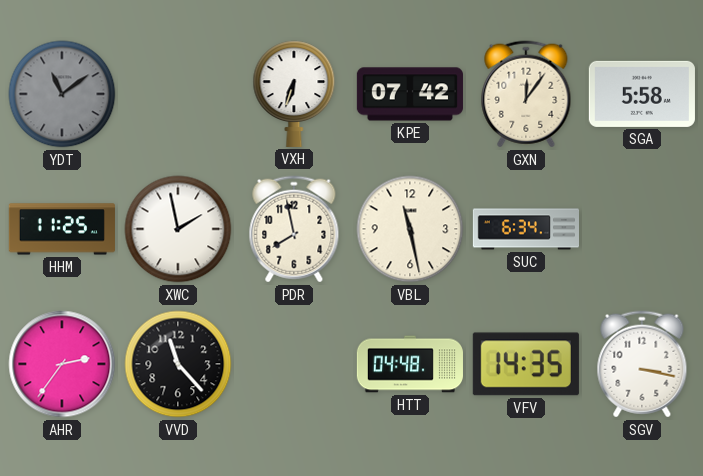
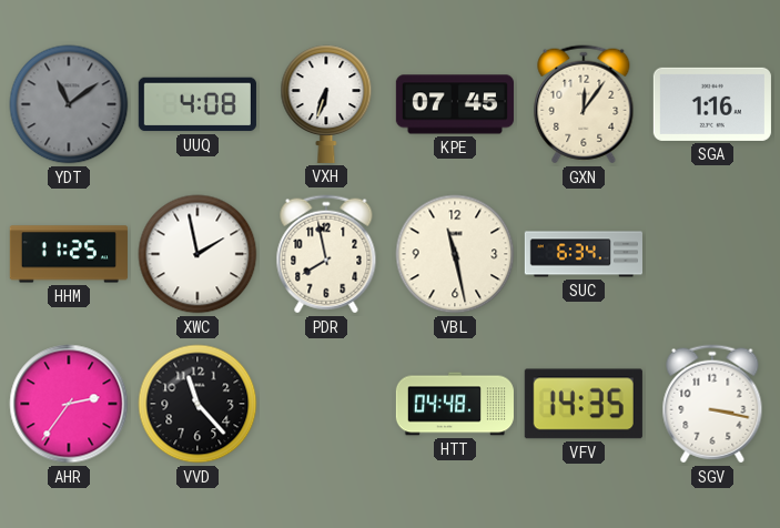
UUQ: none -> 4:08 (197, 104)
KPE: 07:42 -> 07:45 (455, 104)
SGA: 5:58 -> 1:16 (712, 104)
